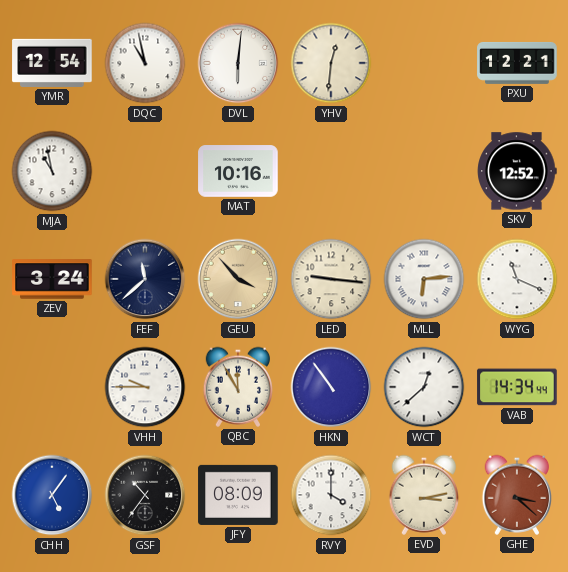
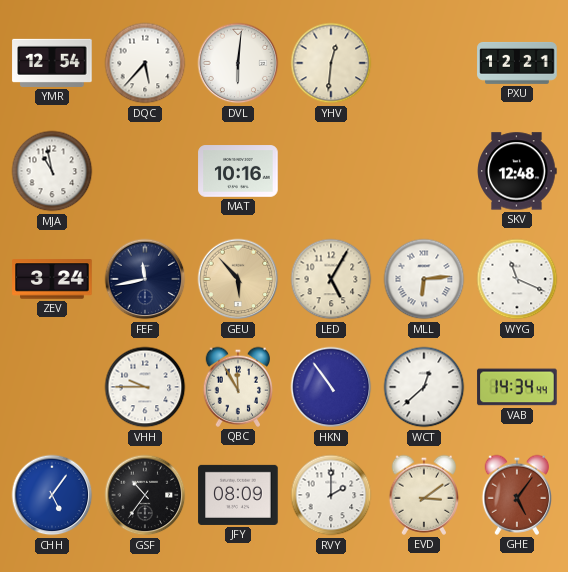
DQC: 10:58 -> 5:37 (145, 63)
SKV: 12:52 -> 12:48 (517, 171)
FEF: 11:38 -> 11:43 (145, 279)
GEU: 3:53 -> 5:53 (238, 279)
LED: 9:16 -> 5:05 (331, 279)
RVY: 4:00 -> 2:00 (331, 495)
EVD: 3:13 -> 3:09 (424, 495)
GHE: 3:22 -> 5:06 (517, 495)
